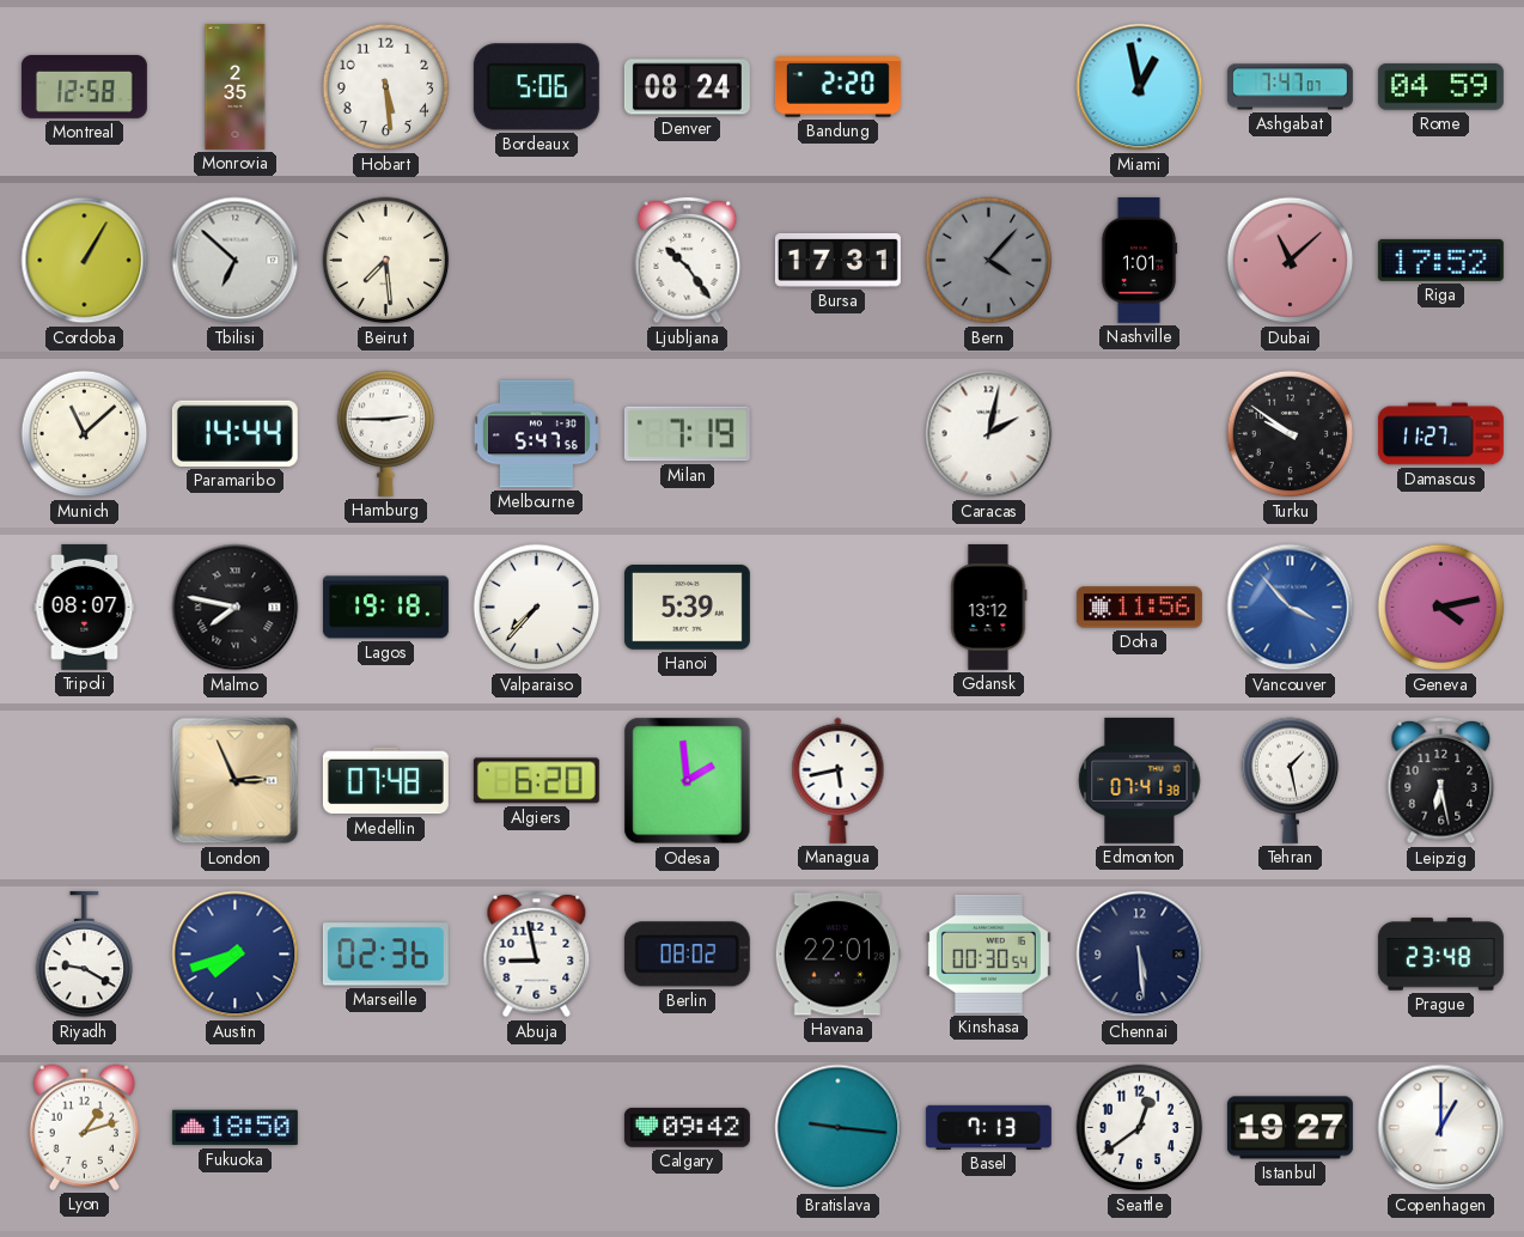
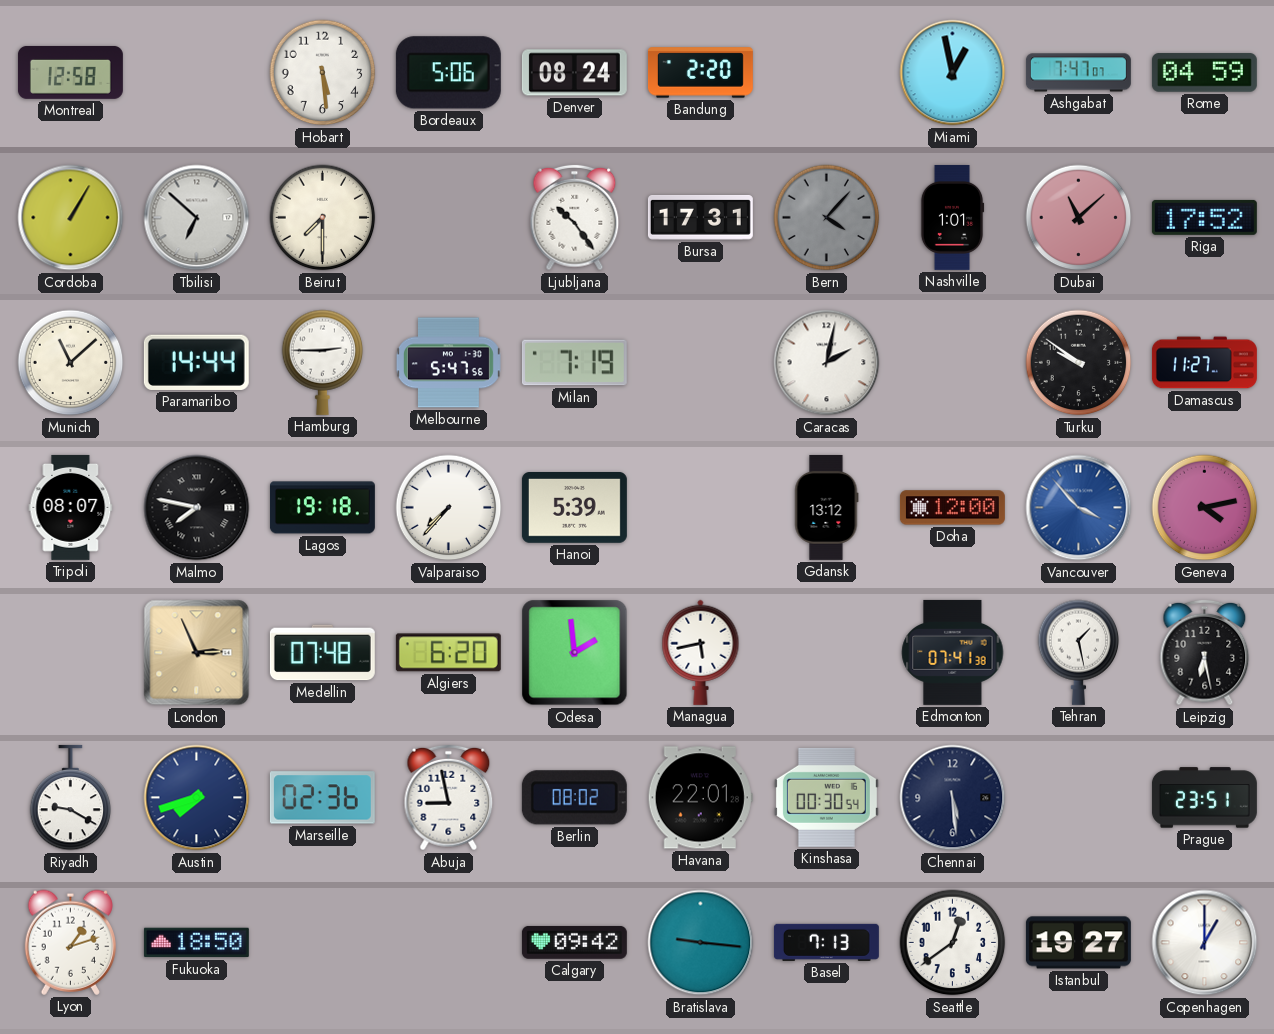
Monrovia: 2:35 -> none (236, 86)
Beirut: 7:29 -> 7:30 (323, 218)
Doha: 11:56 -> 12:00 (952, 508)
Prague: 23:48 -> 23:51 (1204, 798)
